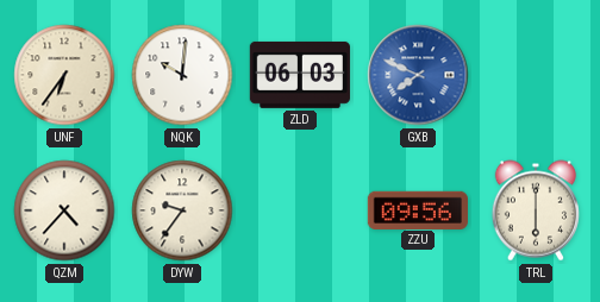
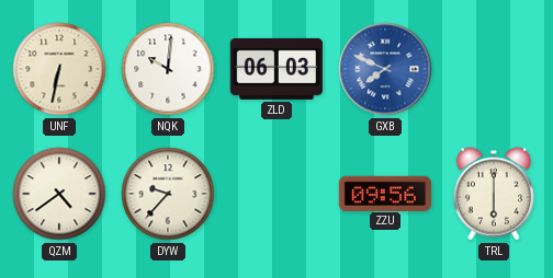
UNF: 6:36 -> 6:32 (59, 69)
QZM: 4:37 -> 4:39 (59, 194)
DYW: 9:36 -> 9:37 (168, 194)
